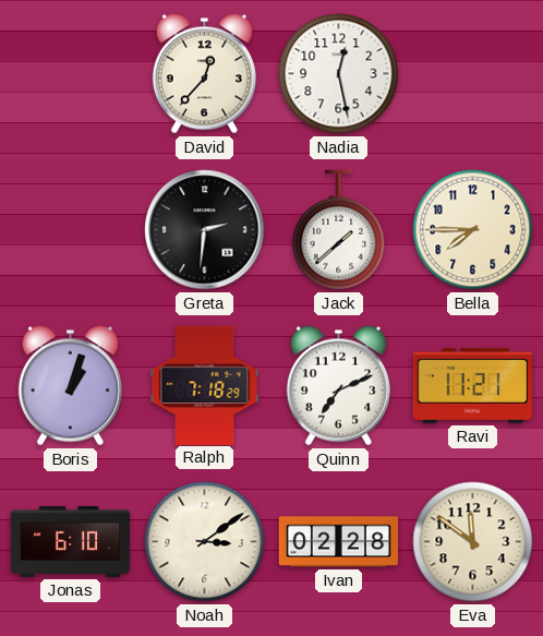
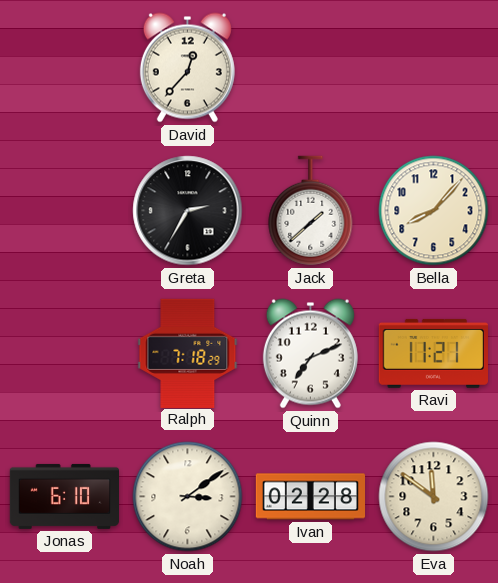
Nadia: 12:28 -> none (339, 74)
Greta: 2:31 -> 2:35 (188, 211)
Bella: 7:45 -> 8:07 (434, 211)
Boris: 1:03 -> none (70, 386)
